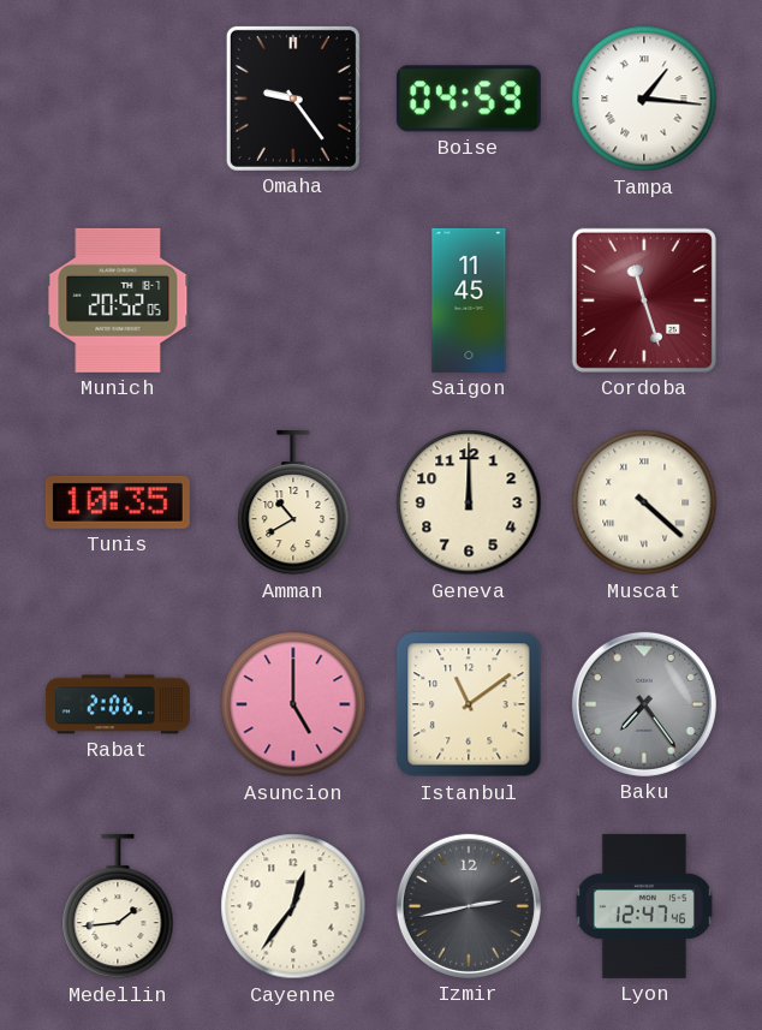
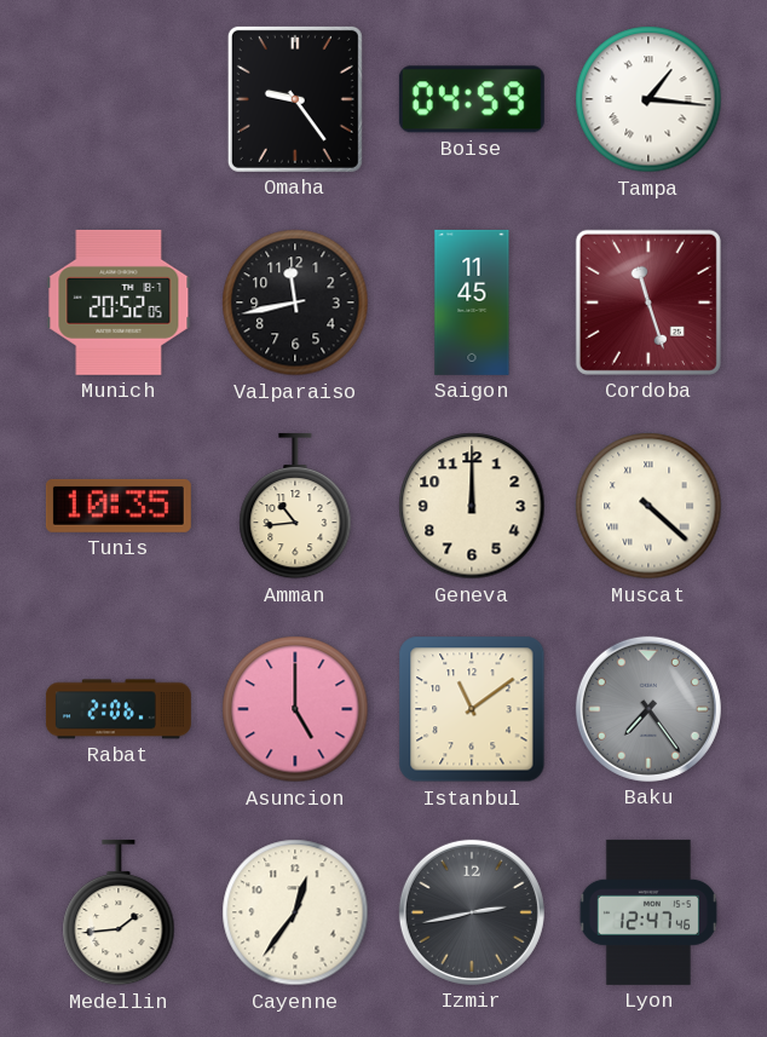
Valparaiso: none -> 11:43 (295, 303)
Amman: 10:40 -> 10:44 (295, 506)
